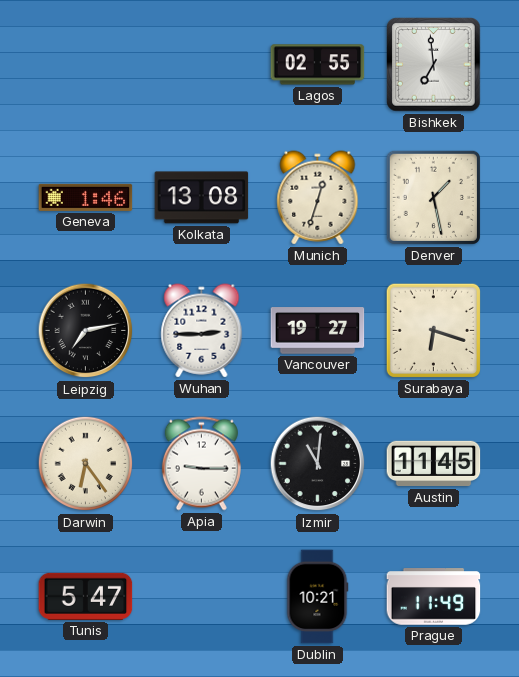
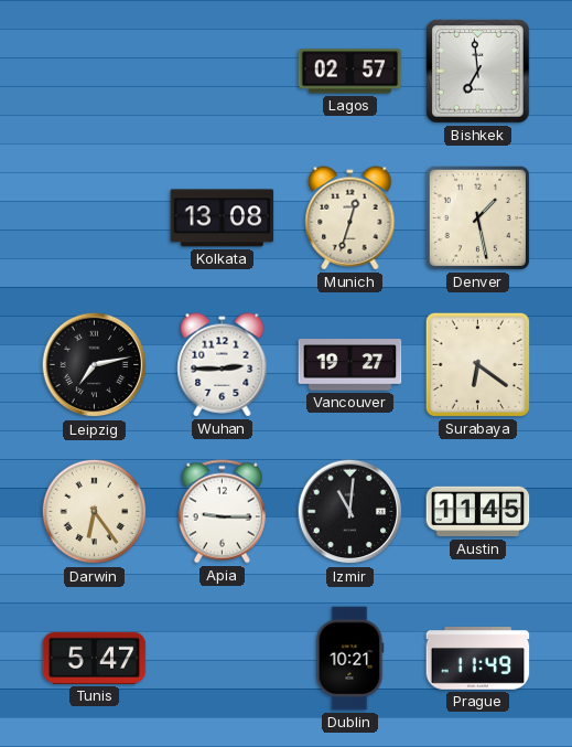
Lagos: 02:55 -> 02:57 (350, 72)
Geneva: 1:46 -> none (86, 197)
Surabaya: 6:18 -> 6:21 (477, 364)
